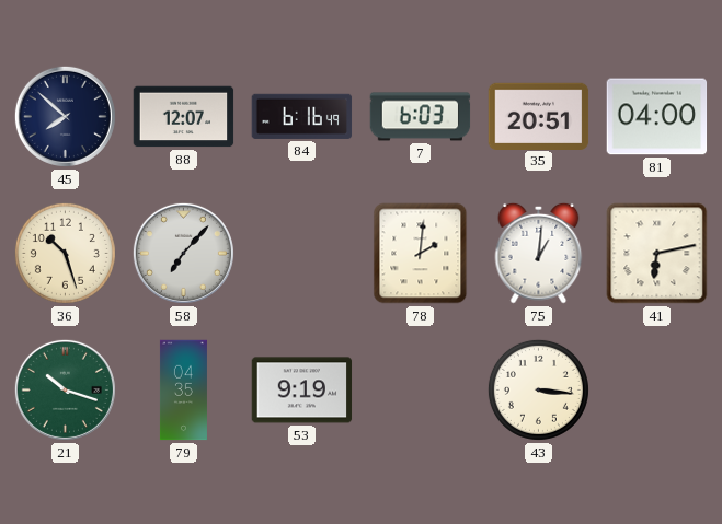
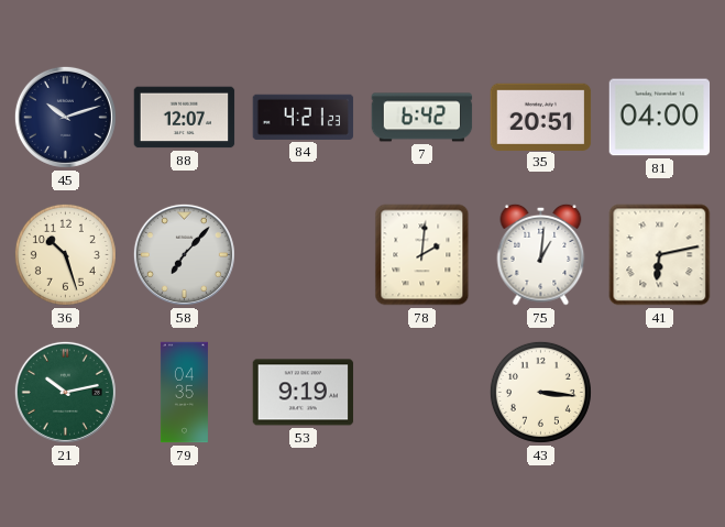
45: 7:52 -> 10:12 (65, 117)
84: 6:16 -> 4:21 (304, 117)
7: 6:03 -> 6:42 (422, 118)
21: 10:18 -> 10:13 (65, 392)
